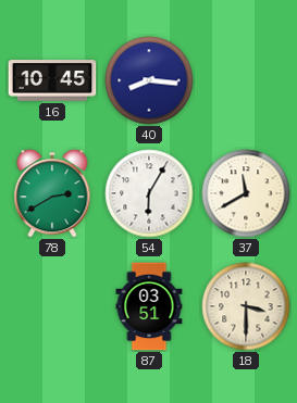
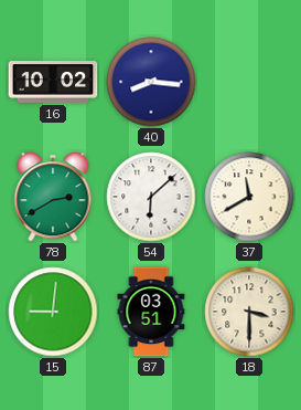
16: 10:45 -> 10:02 (53, 82)
54: 6:05 -> 6:08 (151, 197)
15: none -> 9:01 (53, 312)
